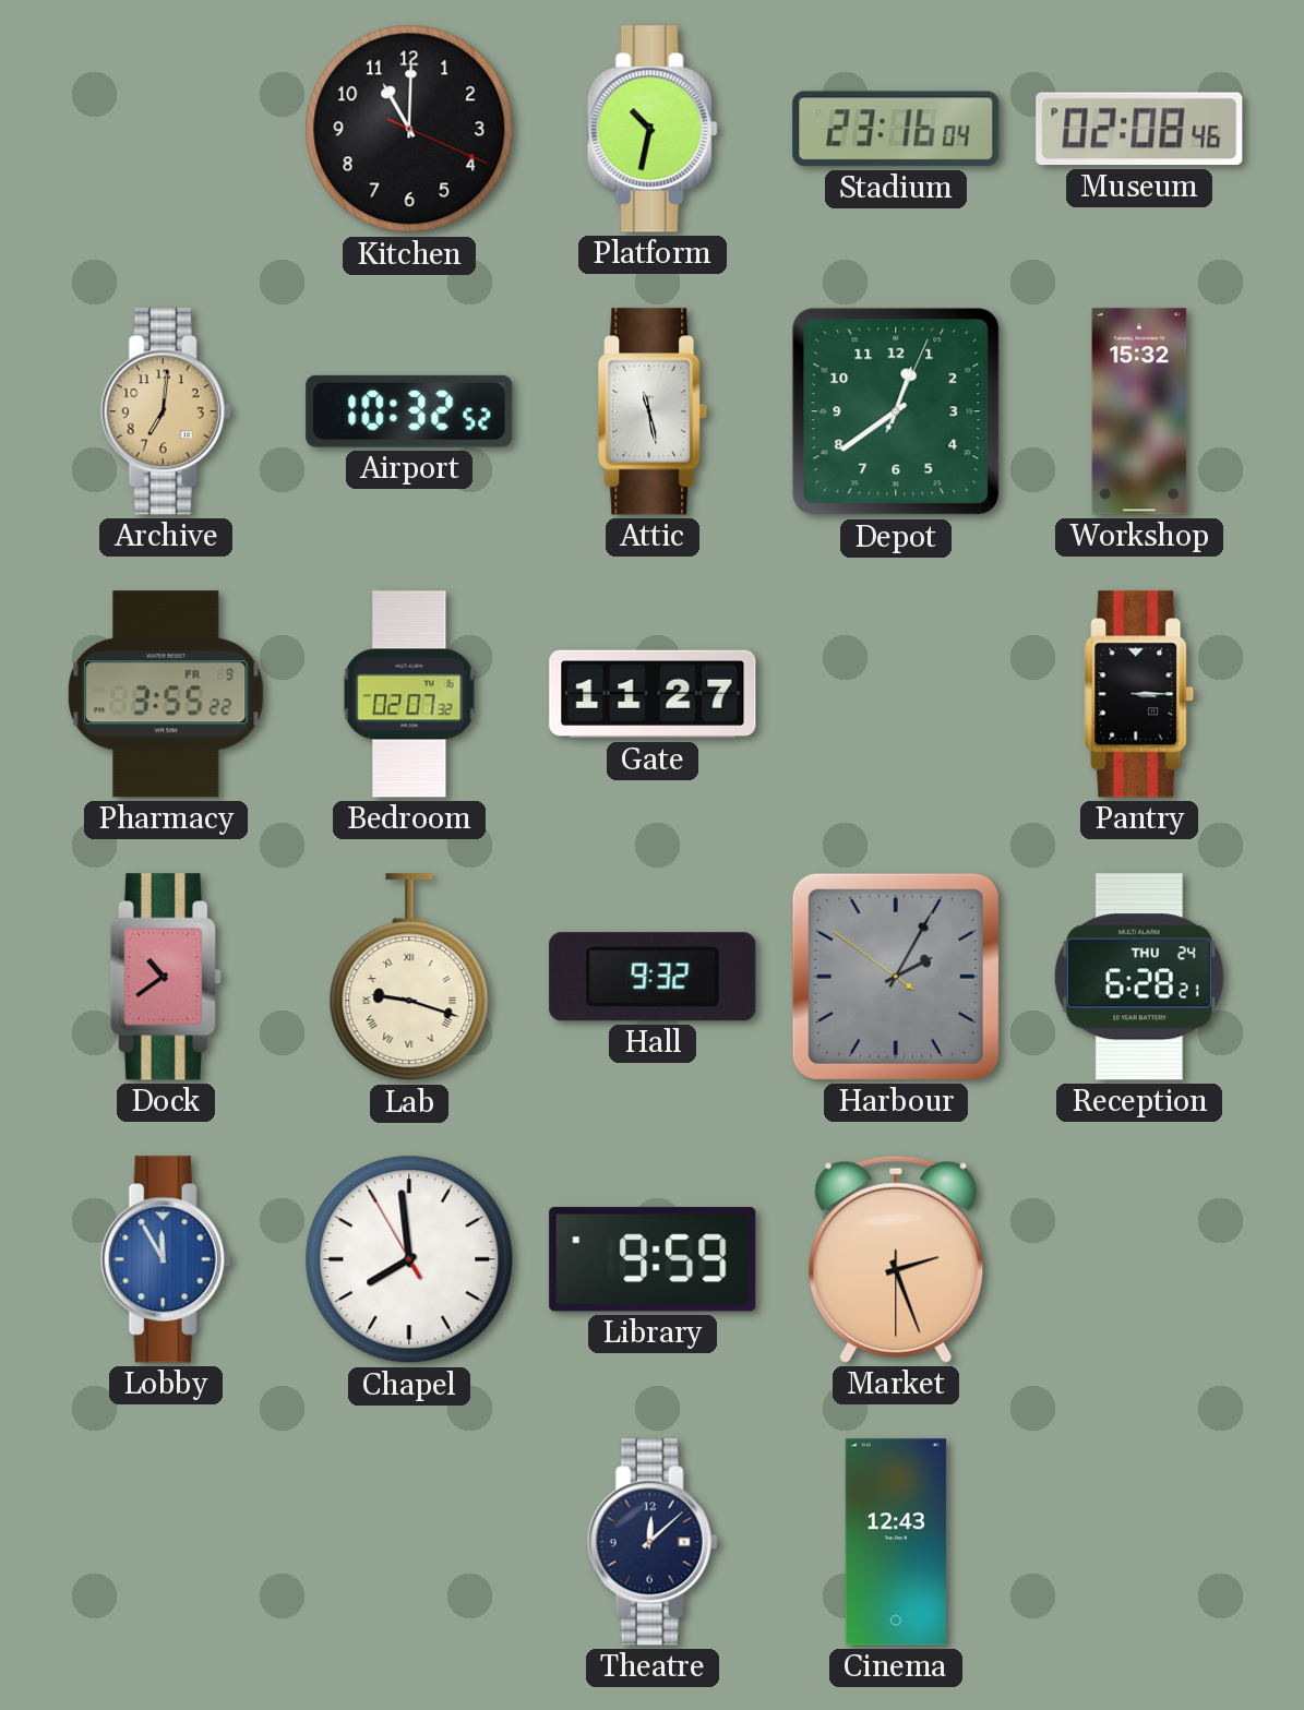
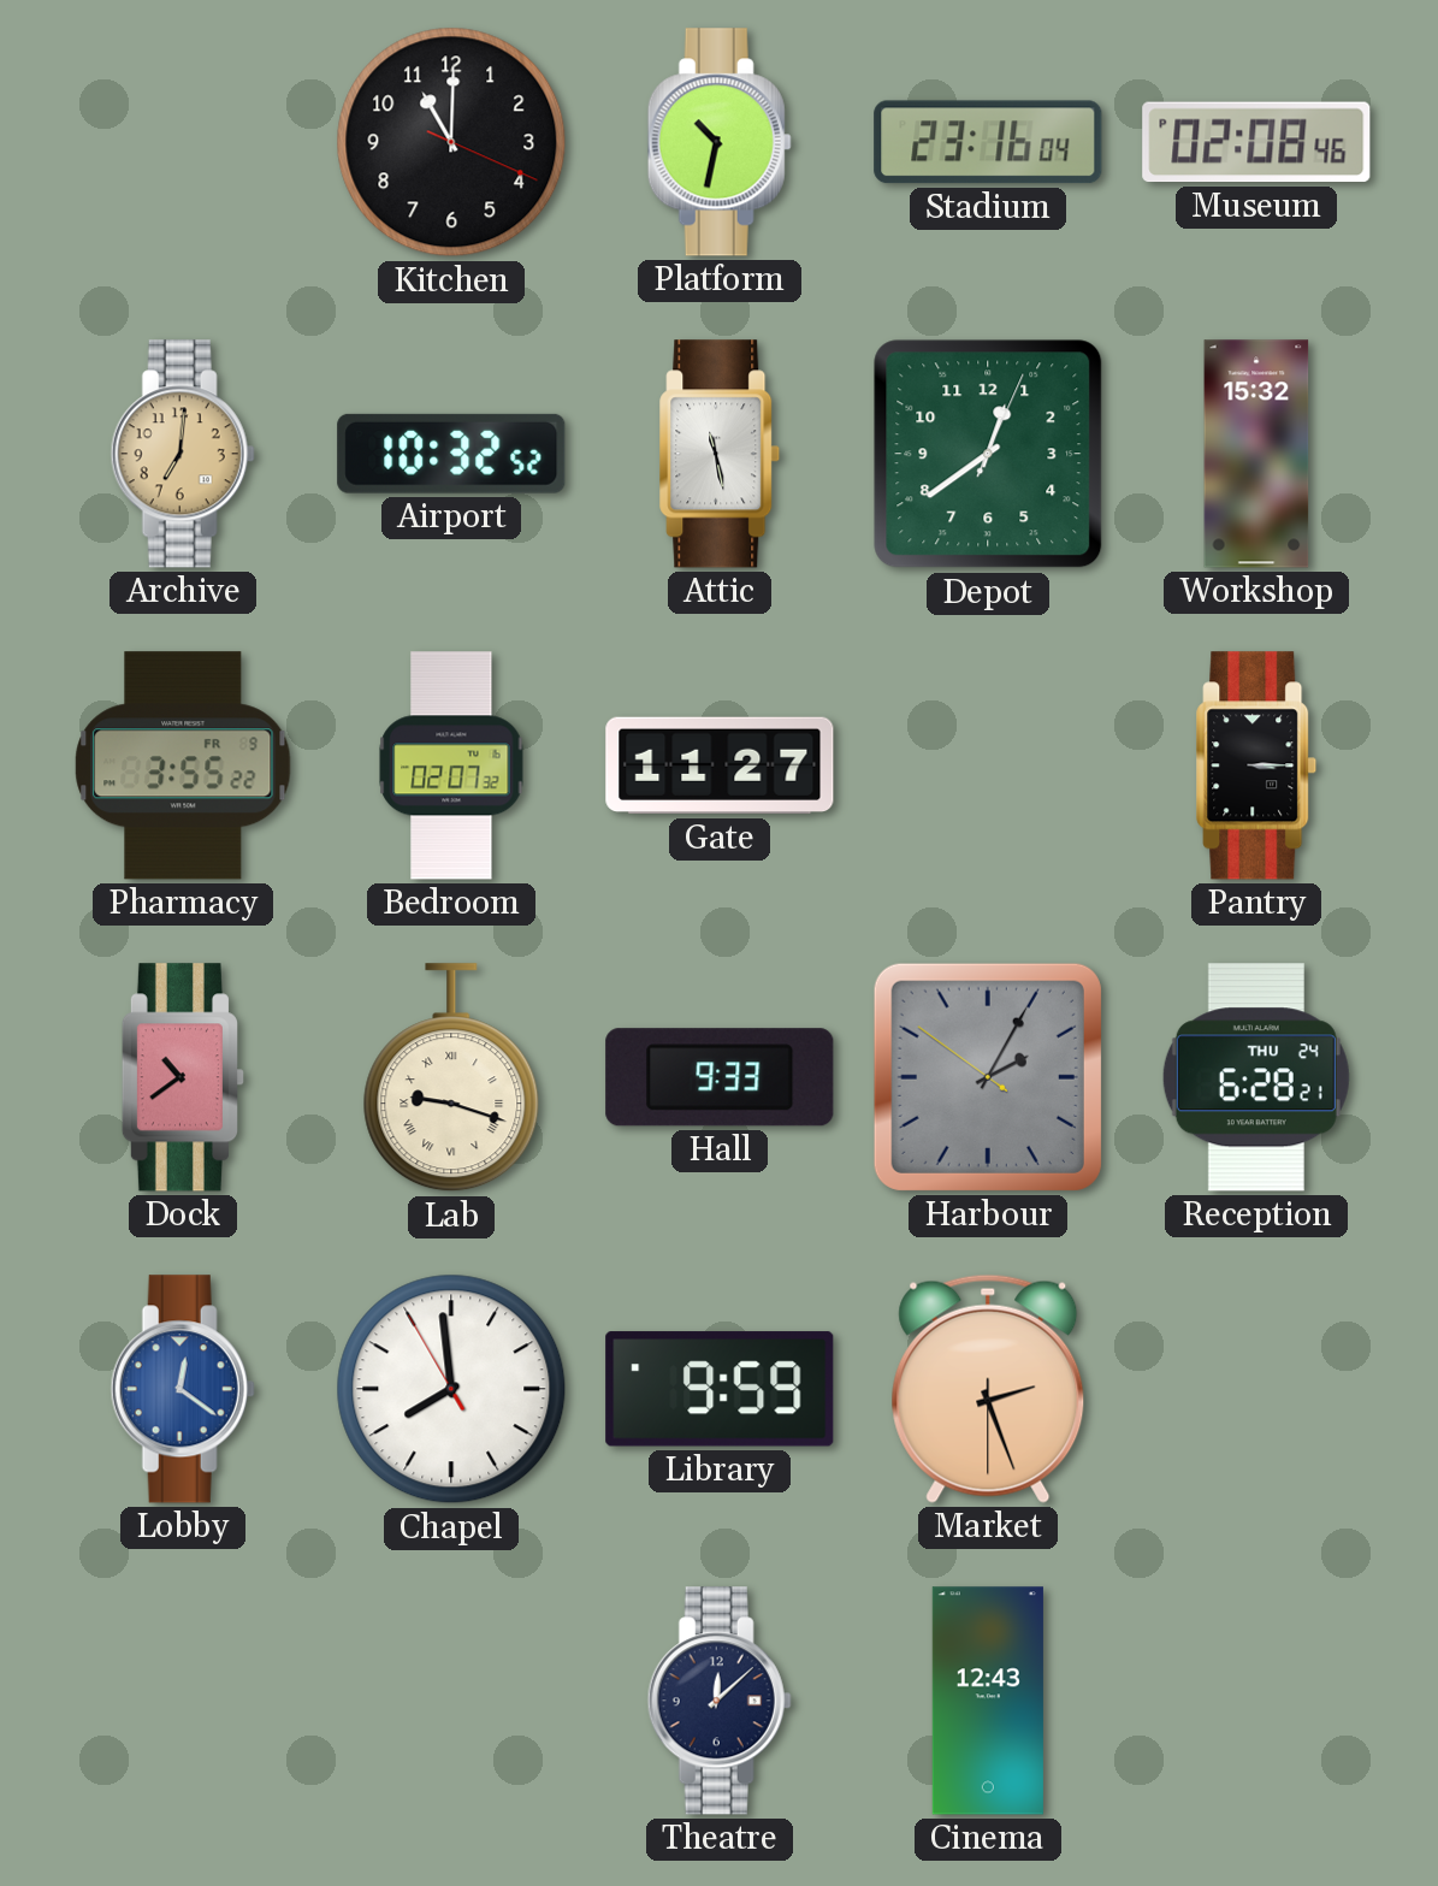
Hall: 9:32 -> 9:33 (720, 1077)
Lobby: 11:55 -> 12:21 (183, 1389)
